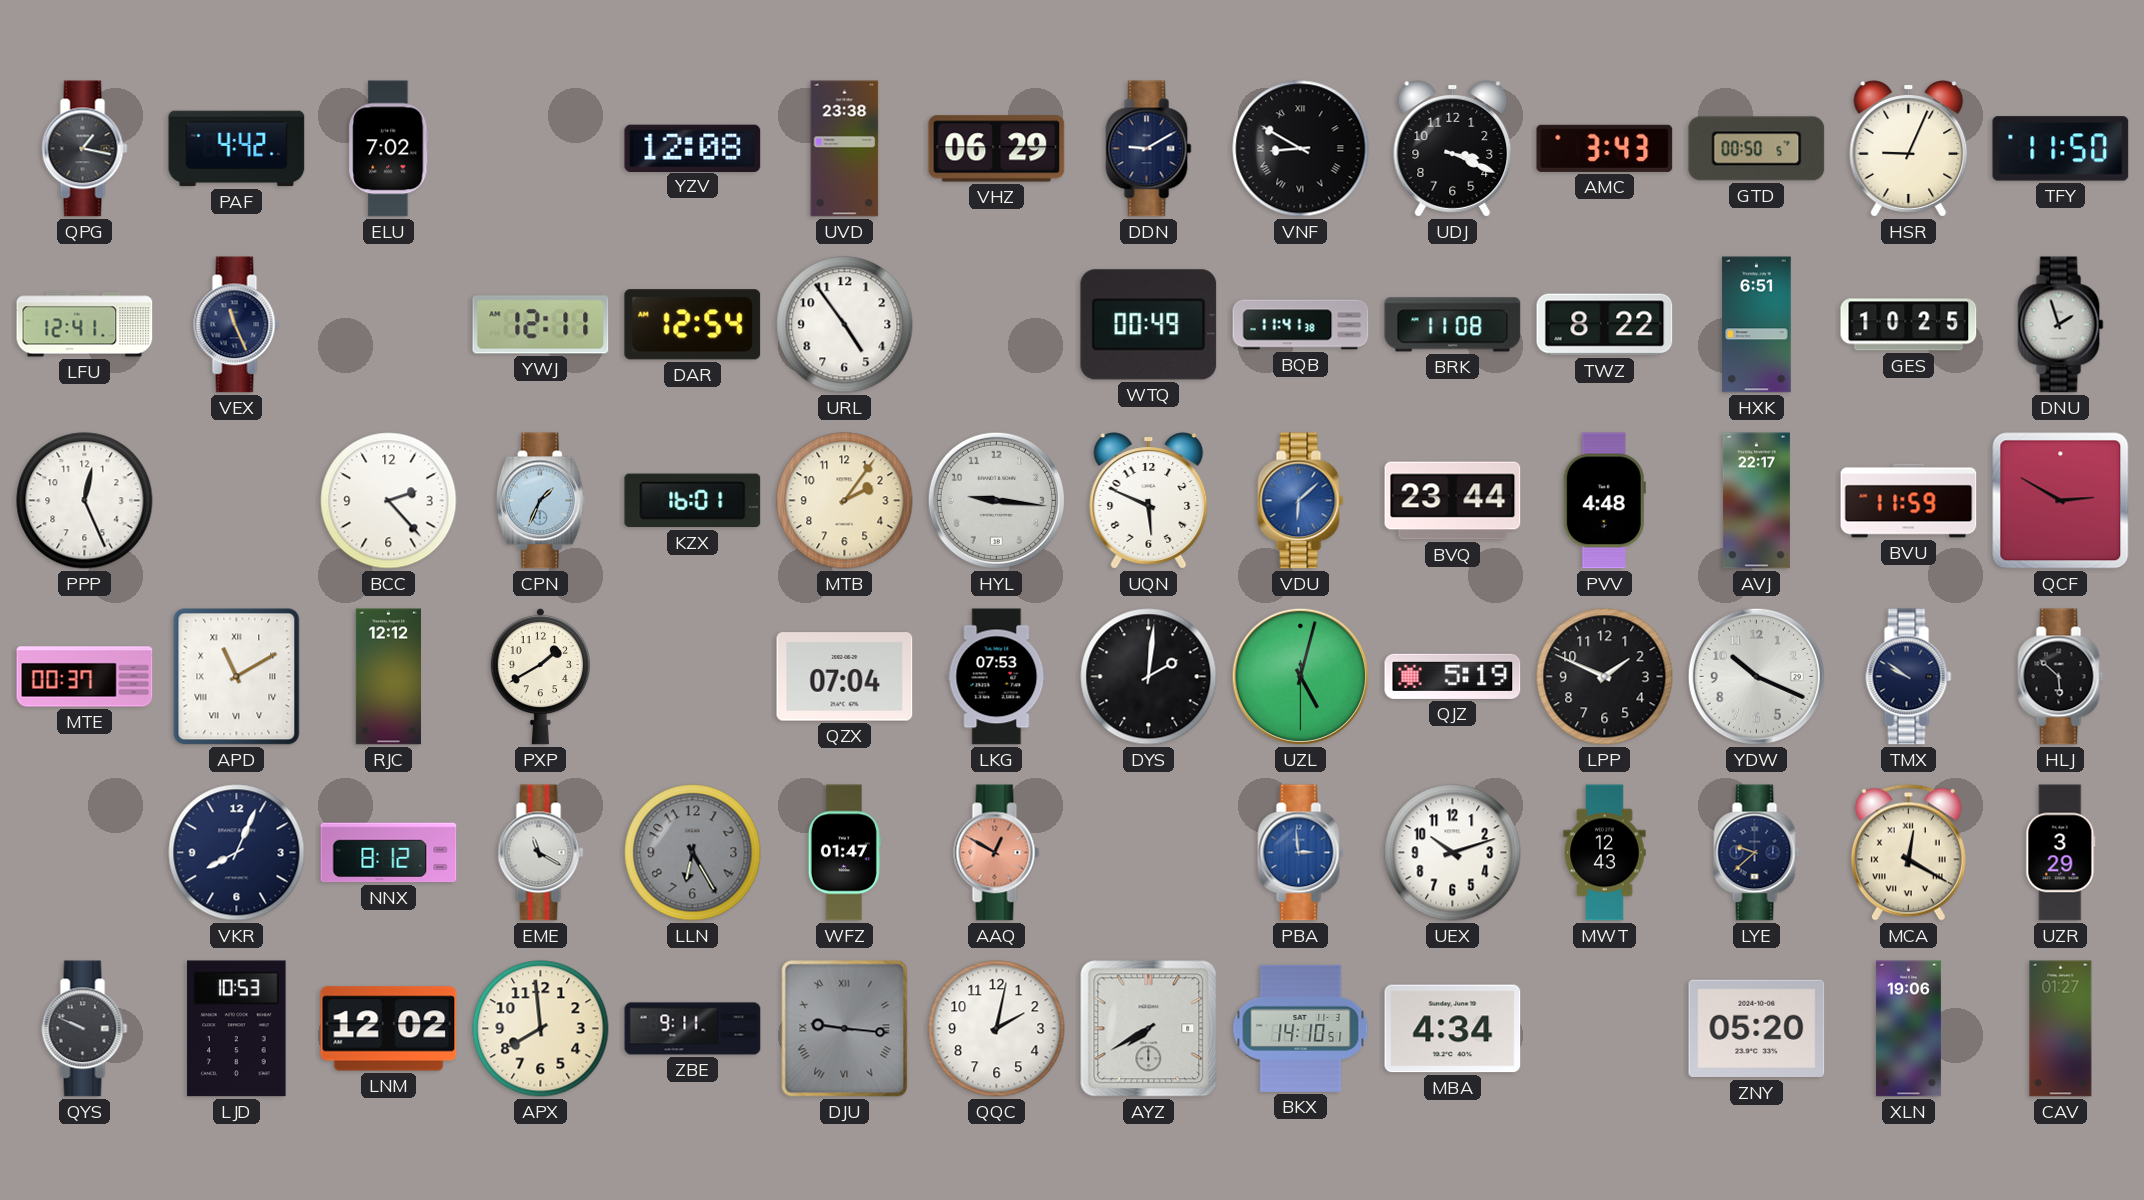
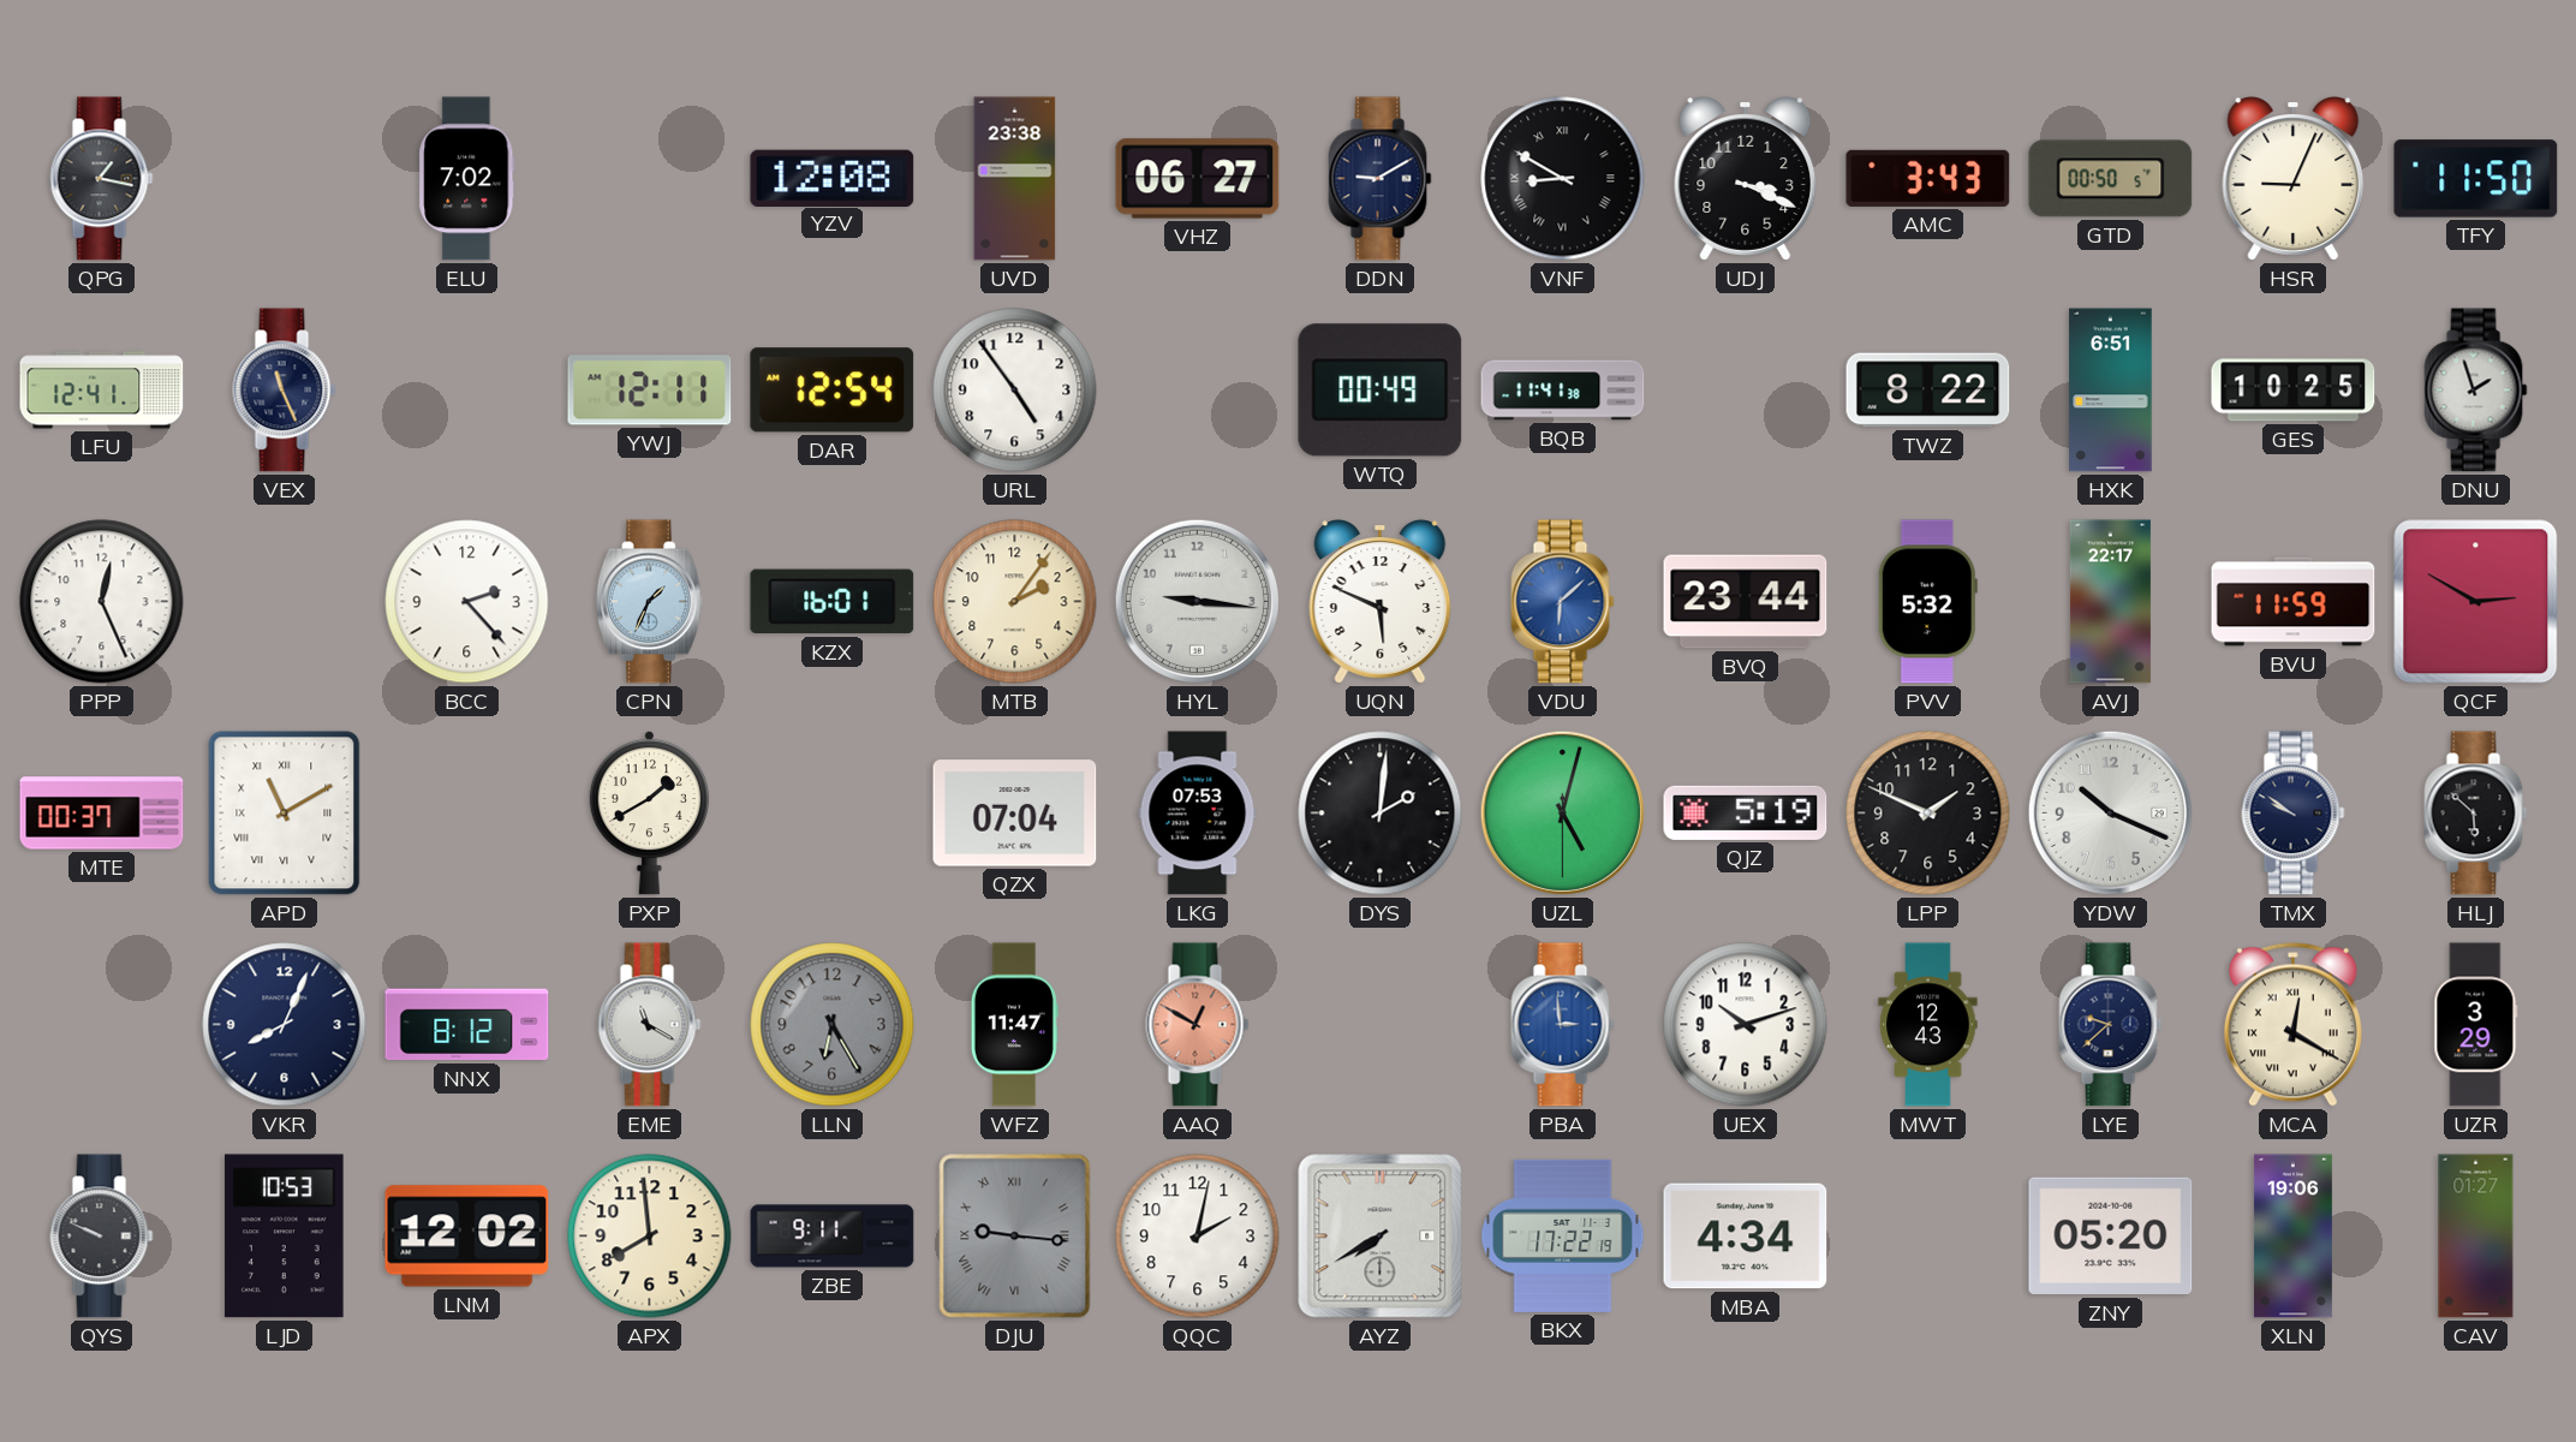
PAF: 4:42 -> none (237, 149)
VHZ: 06:29 -> 06:27 (1198, 179)
BRK: 11:08 -> none (1453, 325)
PVV: 4:48 -> 5:32 (1927, 602)
RJC: 12:12 -> none (388, 677)
WFZ: 01:47 -> 11:47 (1014, 1025)
BKX: 14:10 -> 17:22 (1563, 1235)
